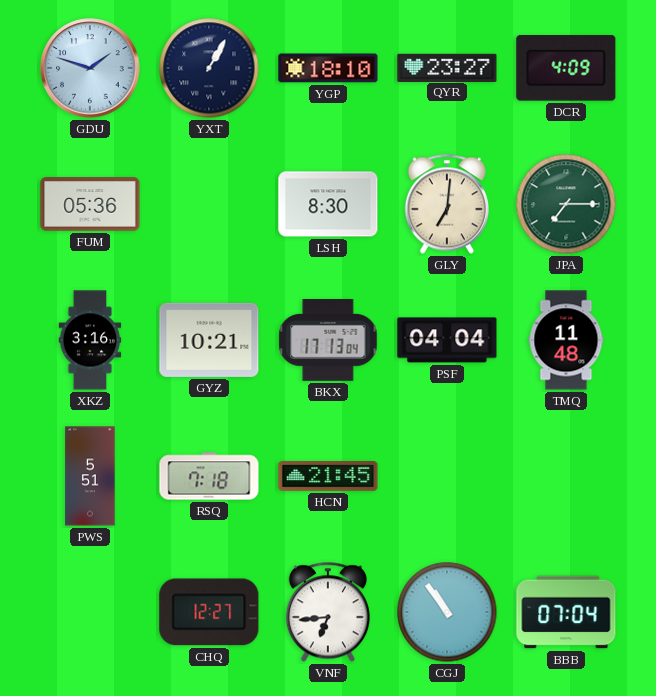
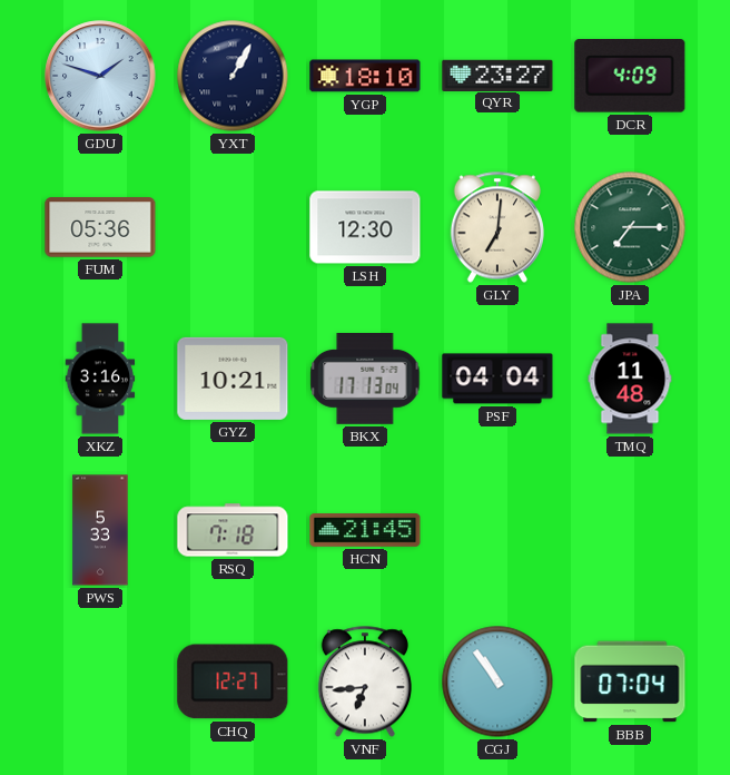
LSH: 8:30 -> 12:30 (365, 227)
PWS: 5:51 -> 5:33 (100, 530)
